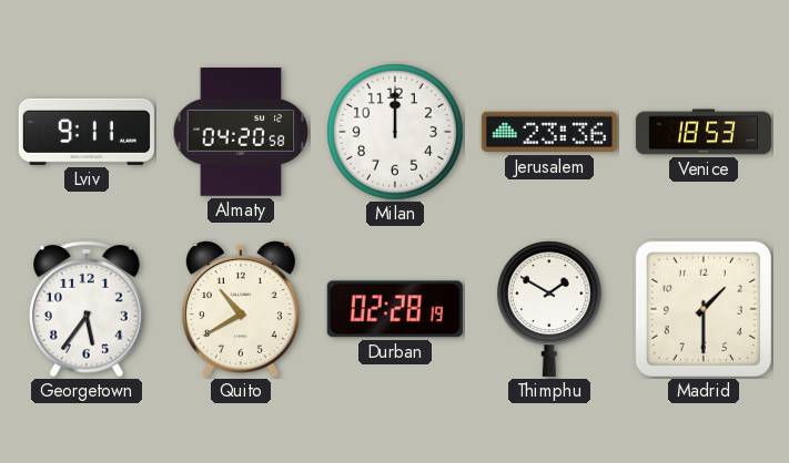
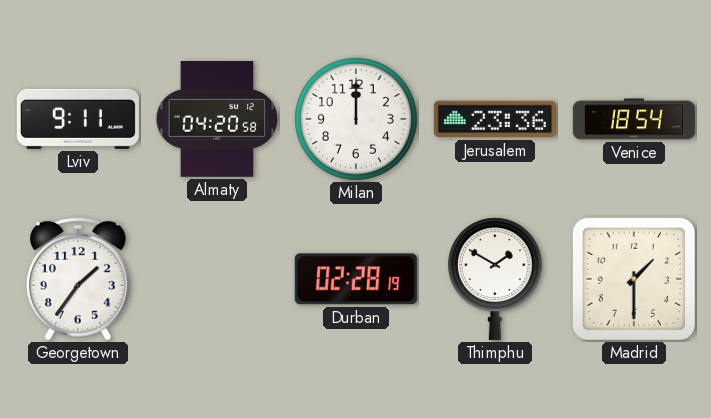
Venice: 18:53 -> 18:54 (634, 119)
Georgetown: 5:36 -> 1:36 (79, 280)
Quito: 10:40 -> none (241, 309)
